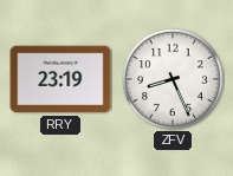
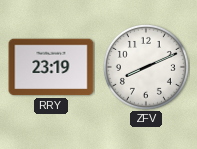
ZFV: 8:26 -> 8:11 (146, 67)
